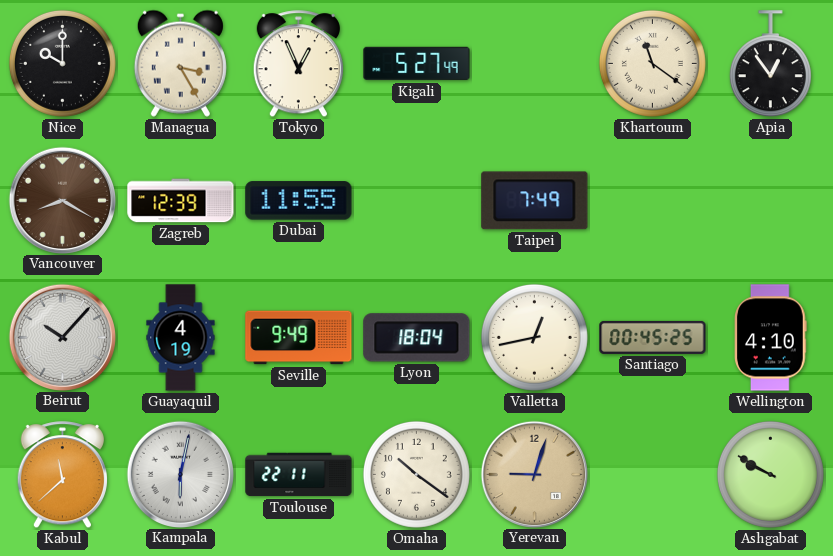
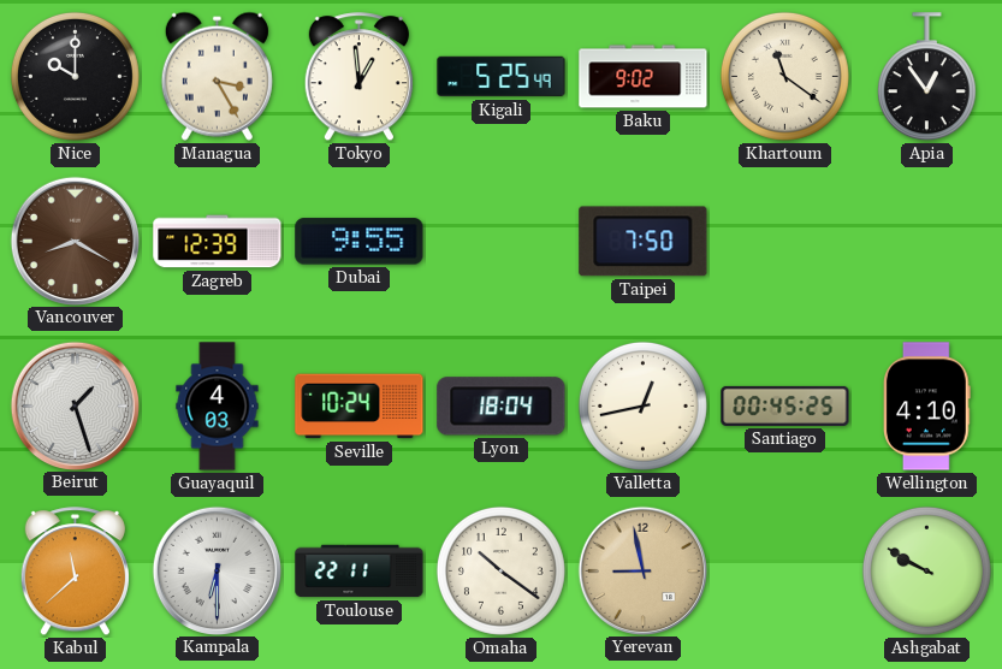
Tokyo: 12:56 -> 12:59 (358, 77)
Kigali: 5:27 -> 5:25 (502, 77)
Baku: none -> 9:02 (644, 77)
Dubai: 11:55 -> 9:55 (360, 242)
Taipei: 7:49 -> 7:50 (644, 242)
Beirut: 10:07 -> 1:27 (75, 405)
Guayaquil: 4:19 -> 4:03 (218, 407)
Seville: 9:49 -> 10:24 (360, 407)
Kampala: 6:02 -> 6:30 (217, 570)
Yerevan: 9:03 -> 8:58 (642, 570)
